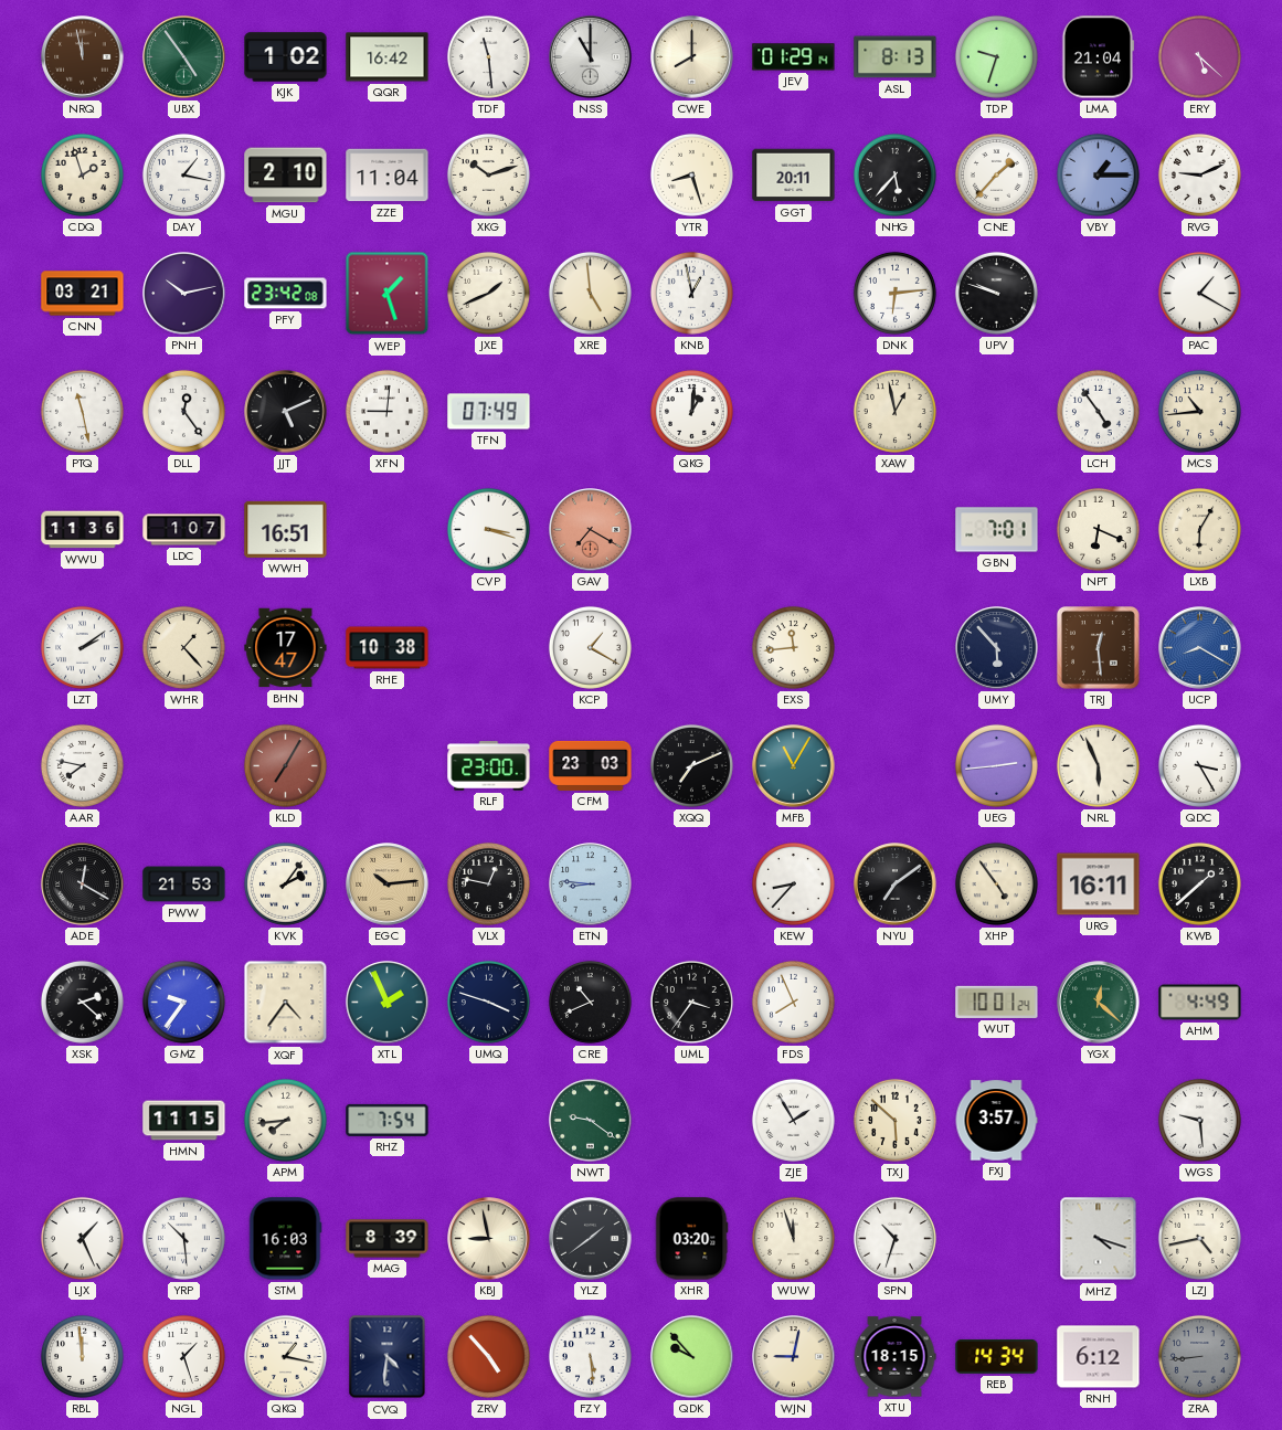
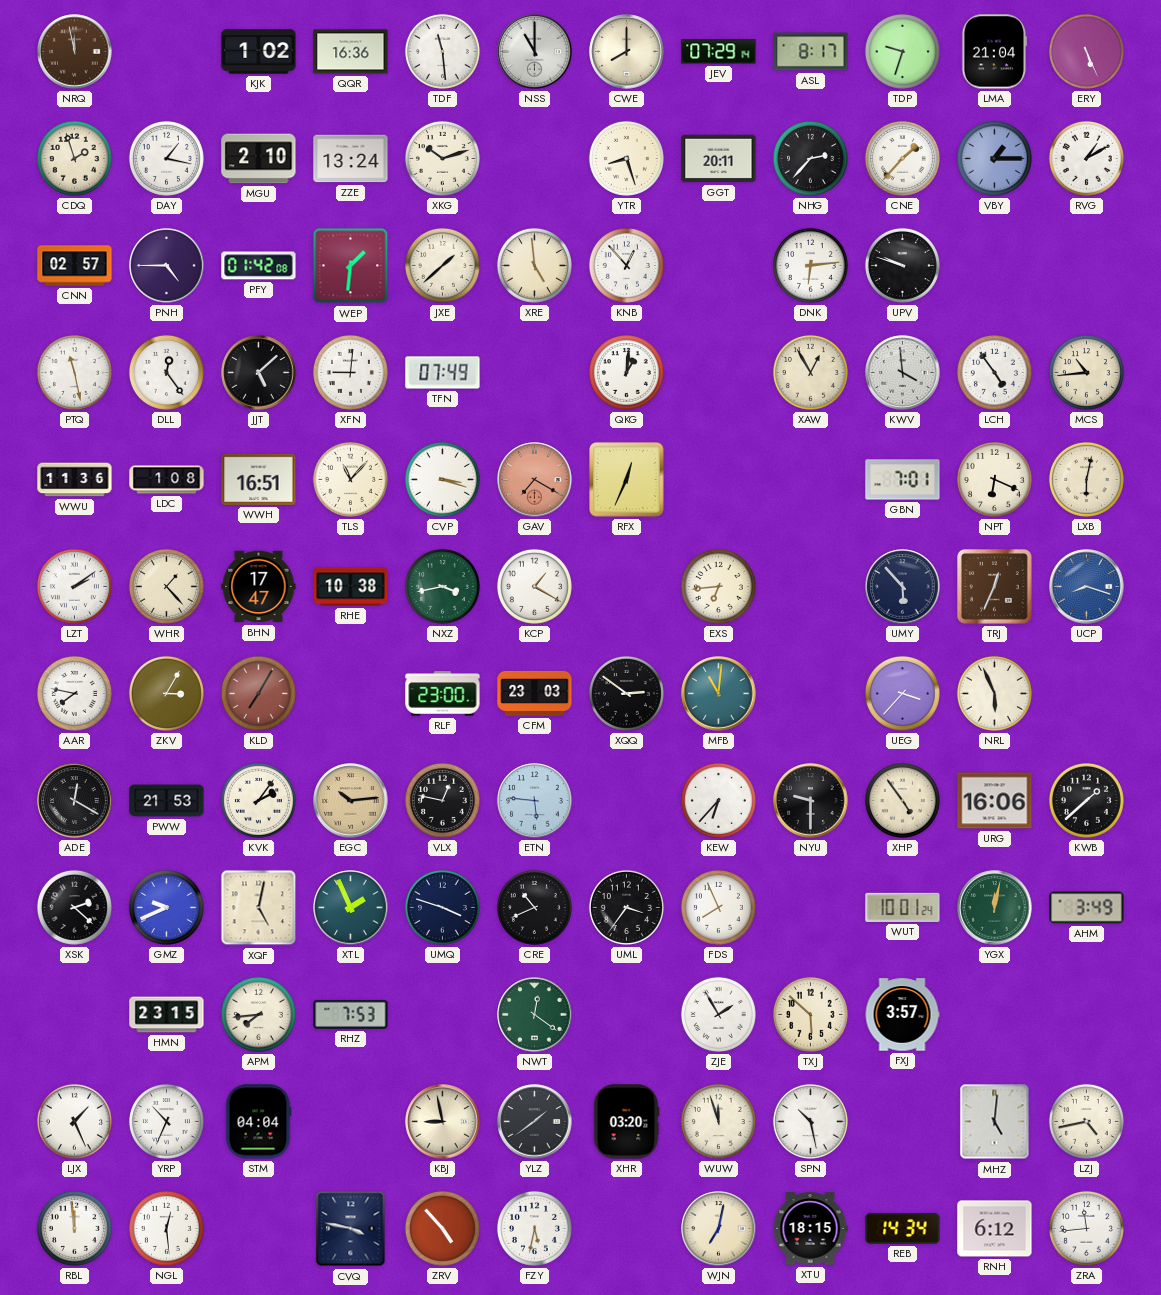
UBX: 4:54 -> none (184, 57)
QQR: 16:42 -> 16:36 (351, 52)
JEV: 01:29 -> 07:29 (719, 52)
ASL: 8:13 -> 8:17 (811, 52)
ERY: 5:22 -> 5:26 (1086, 51)
ZZE: 11:04 -> 13:24 (351, 159)
NHG: 5:37 -> 2:37 (810, 158)
RVG: 9:11 -> 1:10 (1086, 158)
CNN: 03:21 -> 02:57 (75, 266)
PNH: 10:13 -> 4:45 (167, 266)
PFY: 23:42 -> 01:42 (259, 266)
WEP: 1:27 -> 1:31 (351, 266)
JXE: 1:41 -> 1:38 (442, 265)
KNB: 12:58 -> 12:53 (626, 265)
PAC: 1:20 -> none (1199, 293)
JJT: 5:11 -> 5:08 (259, 373)
XAW: 12:58 -> 12:55 (810, 372)
KWV: none -> 3:59 (903, 373)
LDC: 1:07 -> 1:08 (167, 480)
TLS: none -> 11:07 (350, 479)
RFX: none -> 12:34 (627, 480)
LXB: 6:05 -> 6:02 (1086, 479)
NXZ: none -> 3:43 (442, 586)
EXS: 11:44 -> 6:44 (718, 586)
TRJ: 12:29 -> 12:34 (995, 587)
UCP: 8:20 -> 8:18 (1087, 587)
ZKV: none -> 3:05 (166, 693)
XQQ: 7:11 -> 2:51 (626, 693)
MFB: 11:05 -> 11:01 (719, 694)
UEG: 2:44 -> 3:37 (902, 693)
QDC: 3:25 -> none (1199, 765)
ETN: 8:46 -> 5:46 (535, 801)
KEW: 8:37 -> 6:37 (718, 800)
NYU: 7:09 -> 9:30 (811, 801)
URG: 16:11 -> 16:06 (995, 801)
GMZ: 9:36 -> 9:41 (166, 907)
XQF: 4:36 -> 5:02 (259, 908)
YGX: 12:22 -> 12:02 (995, 908)
AHM: 4:49 -> 3:49 (1087, 908)
HMN: 11:15 -> 23:15 (167, 1015)
RHZ: 7:54 -> 7:53 (351, 1014)
NWT: 9:21 -> 12:21 (535, 1015)
WGS: 9:29 -> none (1199, 1120)
YRP: 10:29 -> 10:34 (166, 1121)
STM: 16:03 -> 04:04 (258, 1122)
MAG: 8:39 -> none (388, 1239)
SPN: 10:33 -> 10:28 (810, 1121)
MHZ: 4:18 -> 5:01 (995, 1122)
NGL: 1:27 -> 12:29 (166, 1228)
QKQ: 1:17 -> none (285, 1356)
CVQ: 4:31 -> 3:47 (351, 1229)
FZY: 5:29 -> 5:32 (534, 1228)
QDK: 9:53 -> none (692, 1357)
WJN: 9:02 -> 7:02 (719, 1229)
ZRA: 8:44 -> 11:44 (1086, 1228)
ZRA dial: grey -> white (1086, 1228)
